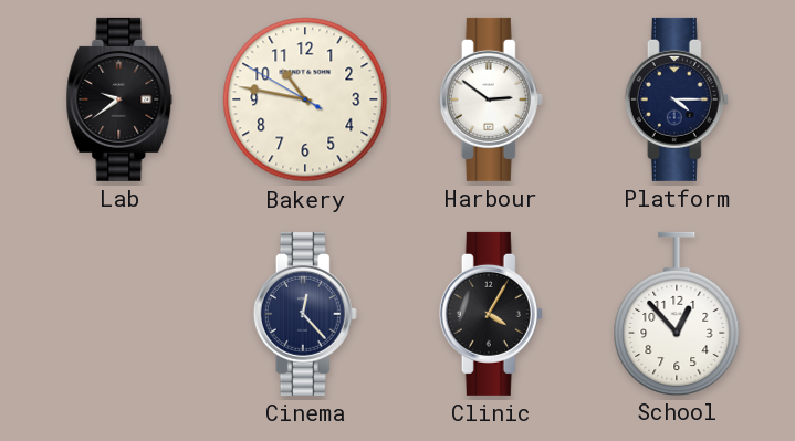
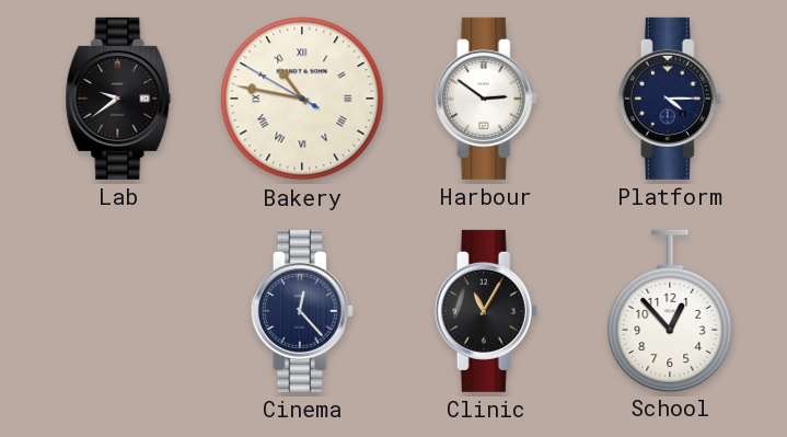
Bakery numerals: Arabic -> Roman (302, 99)
Clinic: 4:05 -> 11:05 (486, 311)
